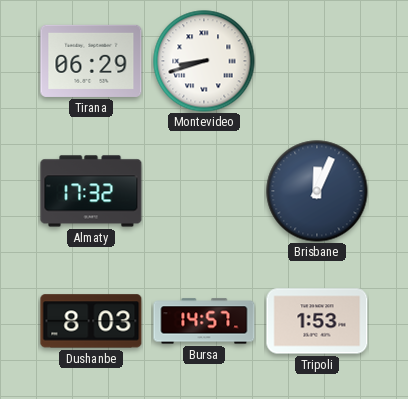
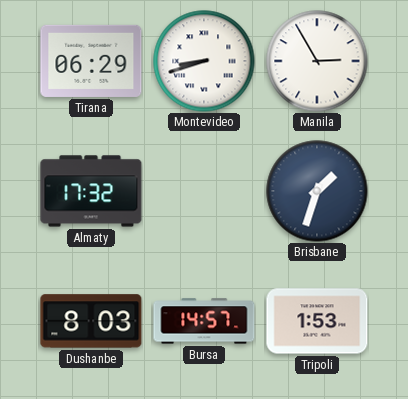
Manila: none -> 2:55 (317, 61)
Brisbane: 12:04 -> 1:33 (317, 191)
